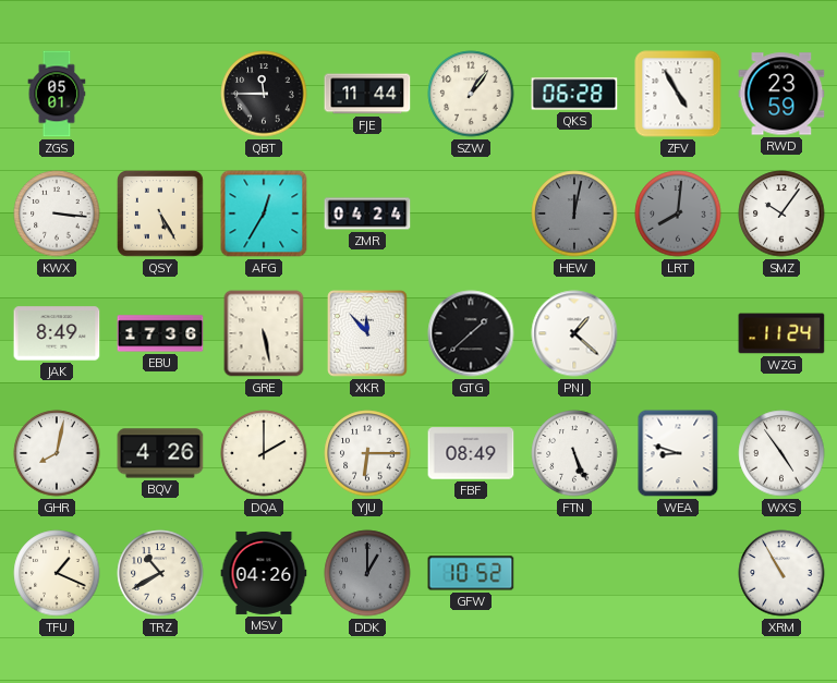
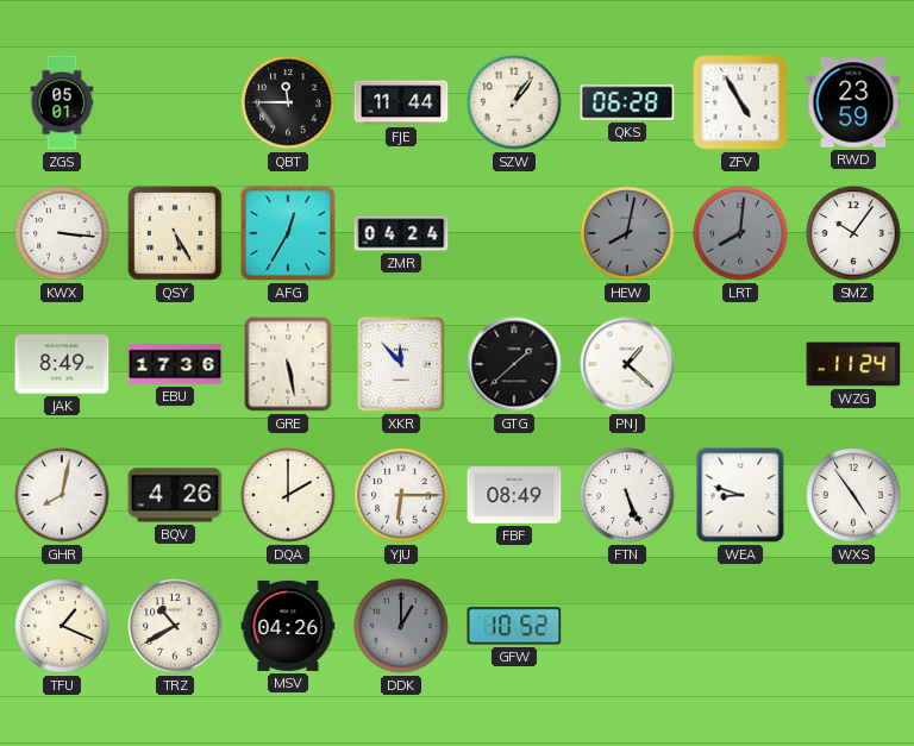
HEW: 12:02 -> 8:02 (627, 233)
XRM: 10:55 -> none (781, 573)
